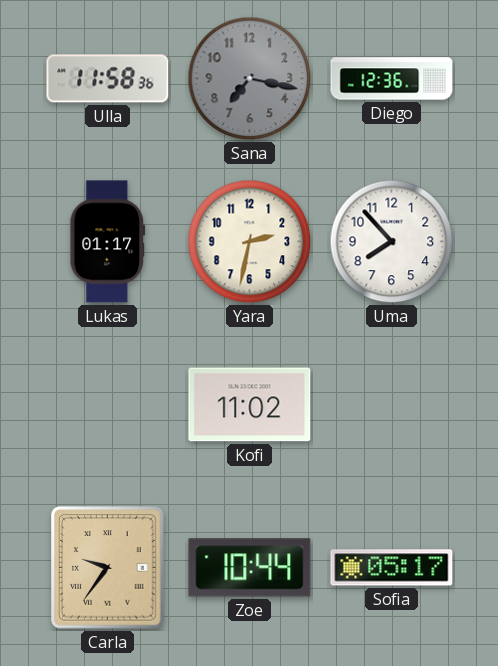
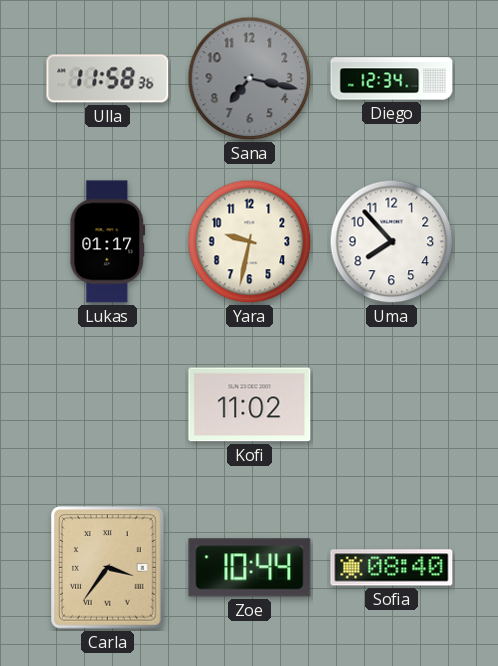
Diego: 12:36 -> 12:34 (392, 79)
Yara: 2:32 -> 9:32 (250, 242)
Carla: 9:36 -> 3:36 (108, 568)
Sofia: 05:17 -> 08:40 (392, 568)
